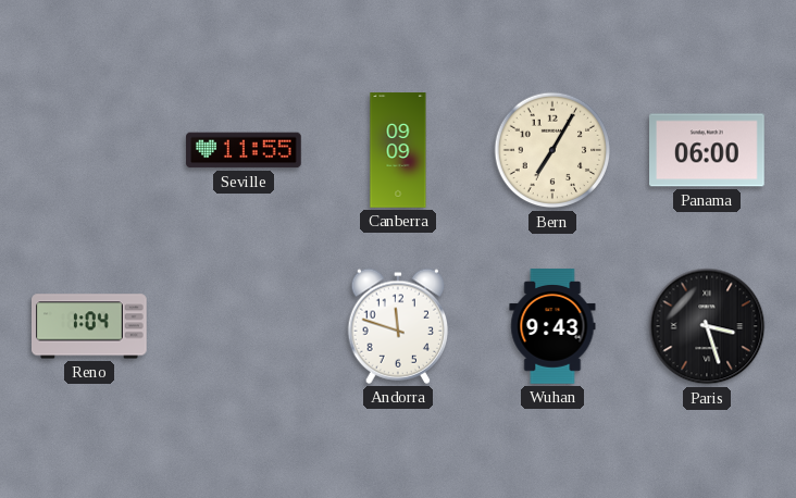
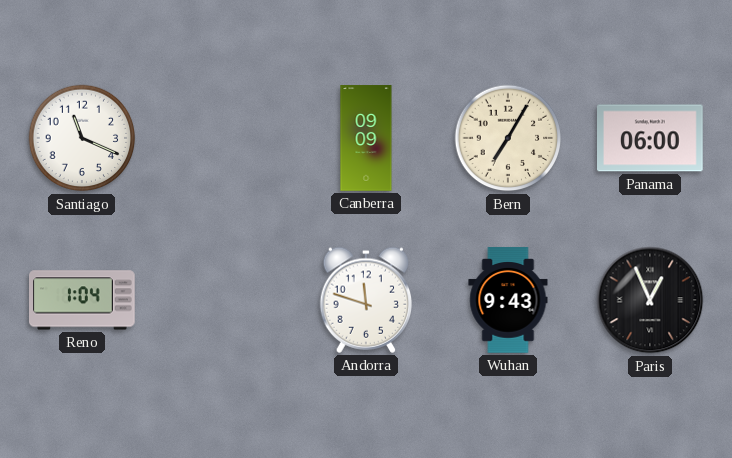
Santiago: none -> 11:19 (82, 138)
Seville: 11:55 -> none (244, 150)
Paris: 3:27 -> 12:56 (650, 300)
